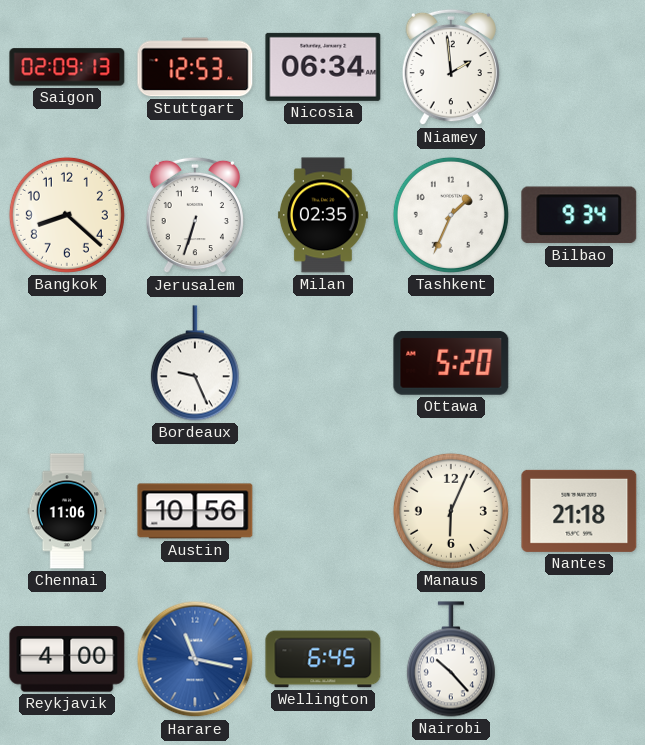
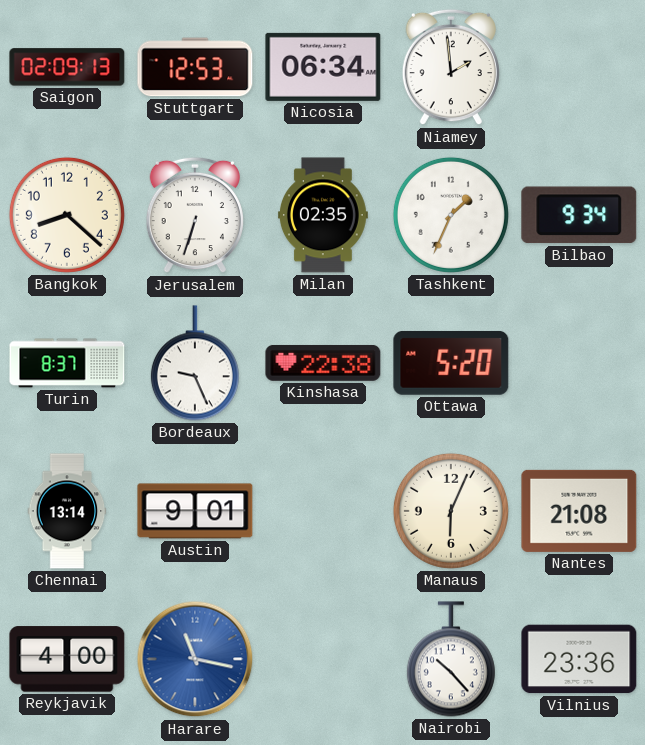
Turin: none -> 8:37 (67, 363)
Kinshasa: none -> 22:38 (323, 363)
Chennai: 11:06 -> 13:14 (67, 511)
Austin: 10:56 -> 9:01 (195, 511)
Nantes: 21:18 -> 21:08 (579, 511)
Wellington: 6:45 -> none (323, 659)
Vilnius: none -> 23:36 (579, 659)
